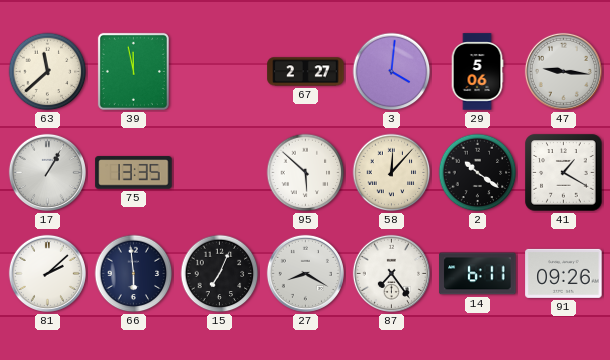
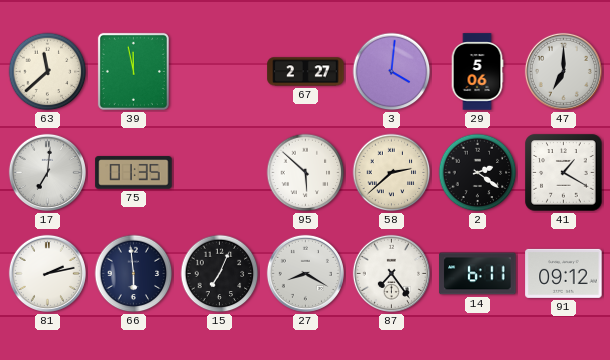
47: 9:16 -> 7:00 (563, 71)
17: 1:05 -> 7:01 (47, 172)
75: 13:35 -> 01:35 (134, 173)
58: 12:07 -> 2:38 (392, 173)
2: 10:21 -> 2:21 (478, 173)
81: 2:08 -> 2:13 (47, 273)
91: 09:26 -> 09:12 (564, 273)
